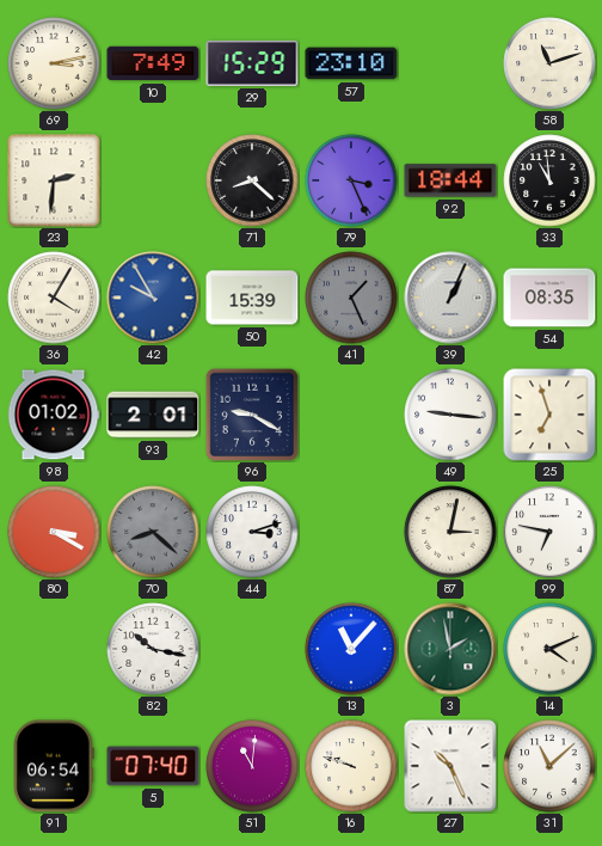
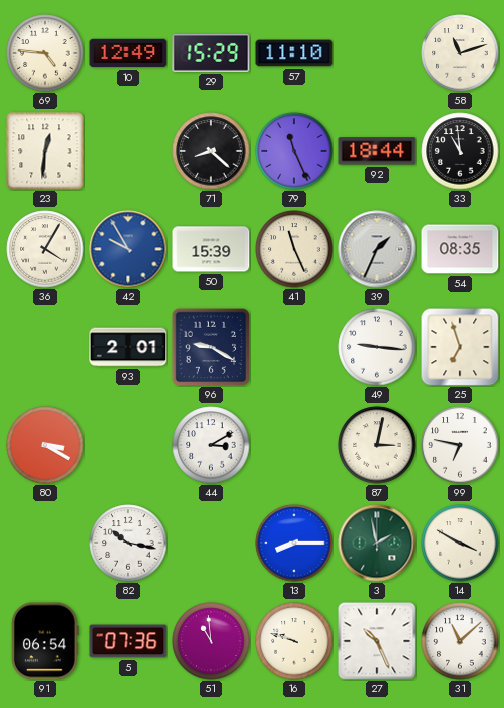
69: 3:13 -> 4:46 (45, 53)
10: 7:49 -> 12:49 (128, 53)
57: 23:10 -> 11:10 (294, 53)
23: 2:31 -> 12:31 (45, 151)
79: 3:26 -> 11:26 (294, 151)
41: 1:26 -> 11:26 (294, 249)
41 dial: grey -> cream (294, 249)
39: 1:04 -> 1:34 (377, 249)
98: 01:02 -> none (54, 415)
70: 8:22 -> none (153, 532)
44: 3:12 -> 3:10 (211, 445)
13: 11:07 -> 8:15 (294, 543)
14: 4:11 -> 3:50 (460, 543)
5: 07:40 -> 07:36 (128, 641)
51: 11:01 -> 10:59 (211, 641)
